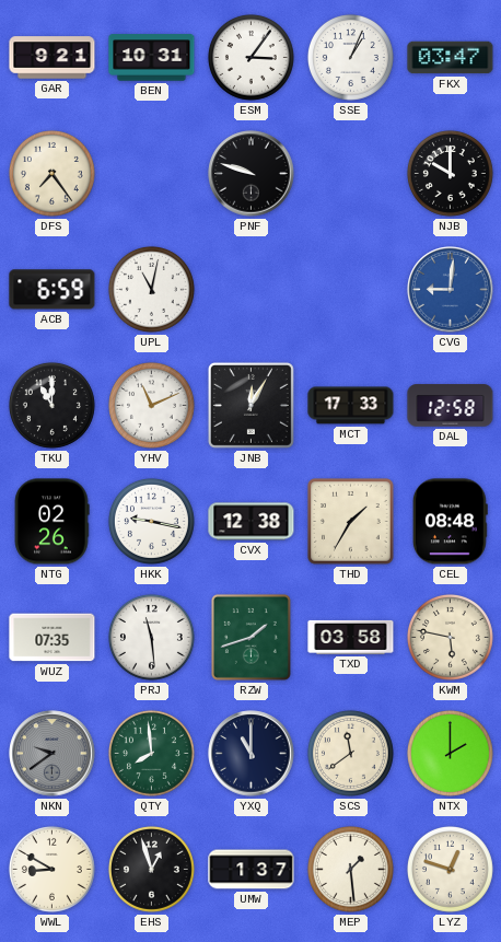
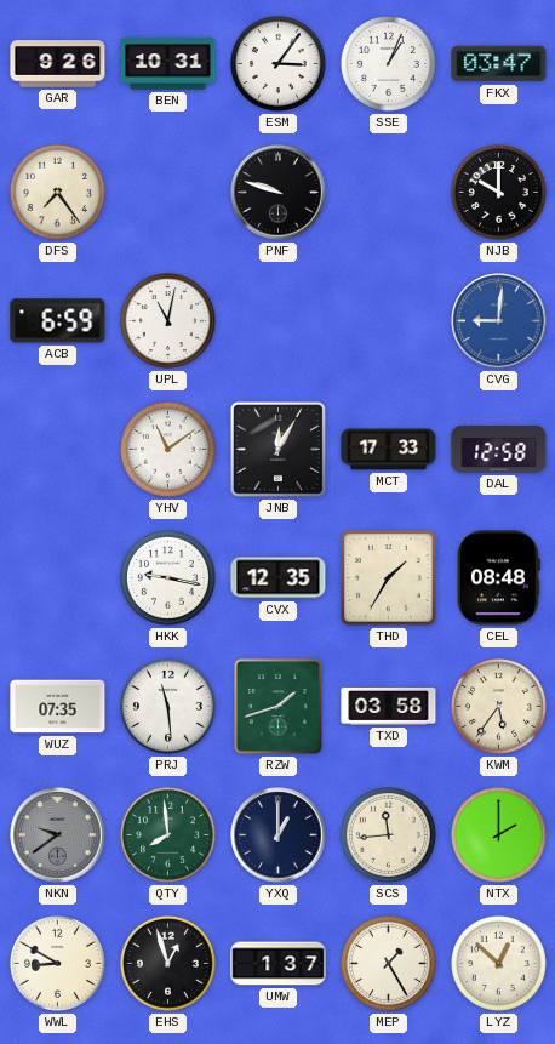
GAR: 9:21 -> 9:26 (58, 64)
TKU: 11:00 -> none (51, 405)
YHV: 11:11 -> 11:09 (167, 449)
NTG: 02:26 -> none (51, 522)
CVX: 12:38 -> 12:35 (279, 578)
KWM: 5:47 -> 5:36 (498, 706)
YXQ: 11:00 -> 1:00 (279, 835)
SCS: 11:39 -> 11:44 (388, 834)
MEP: 1:29 -> 1:25 (388, 963)
LYZ: 12:48 -> 12:52 (498, 963)
